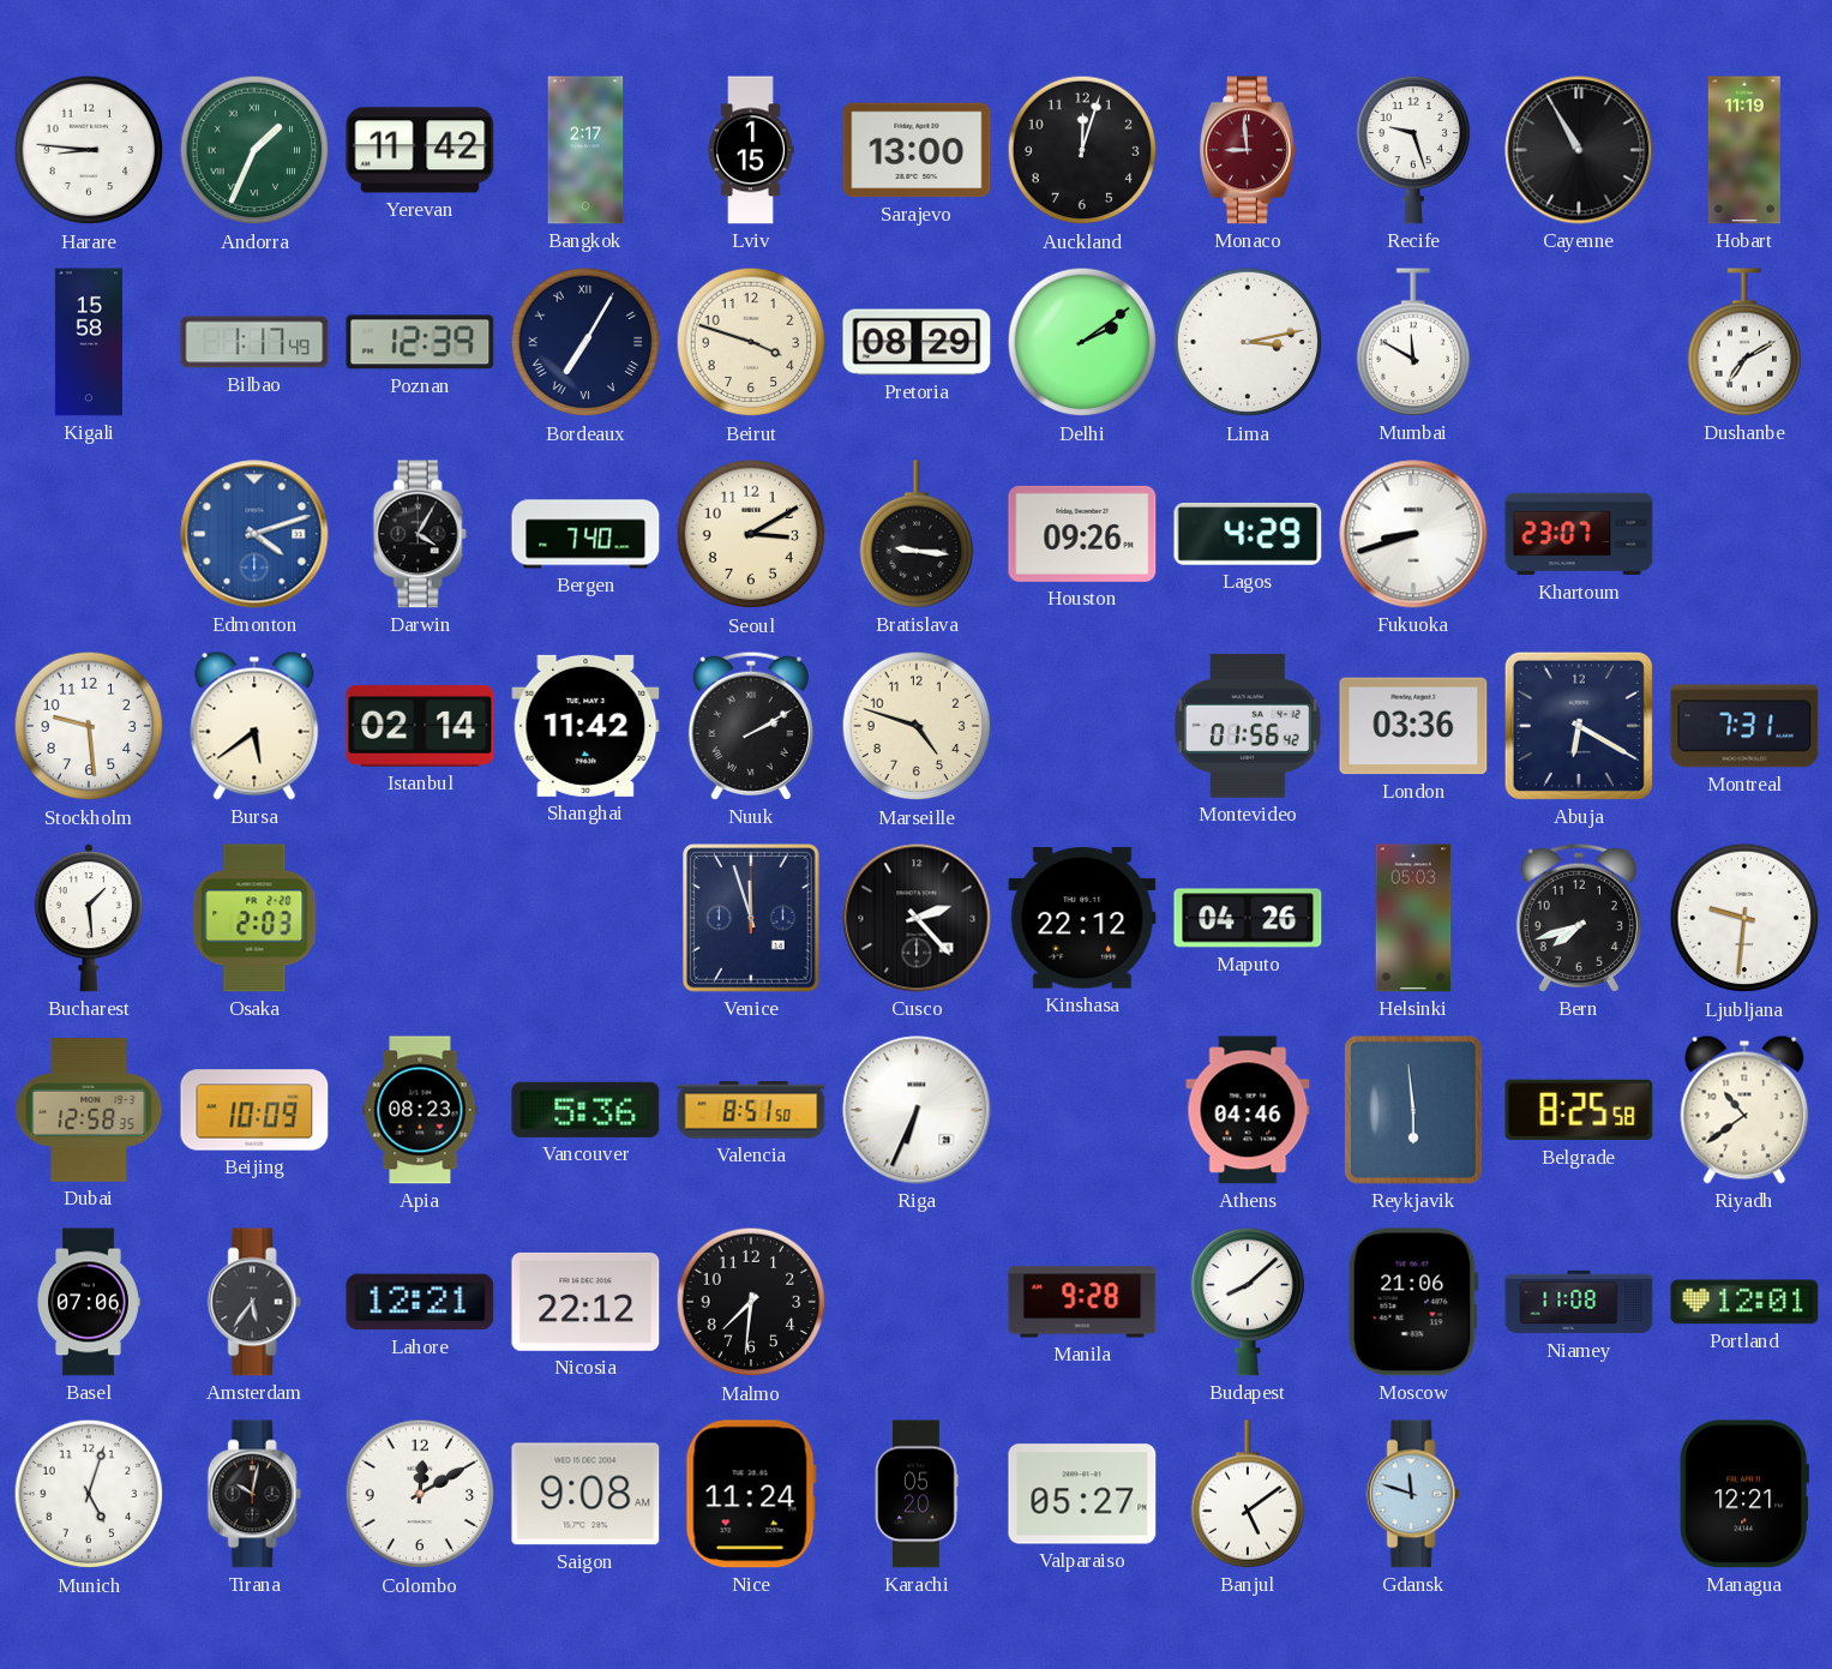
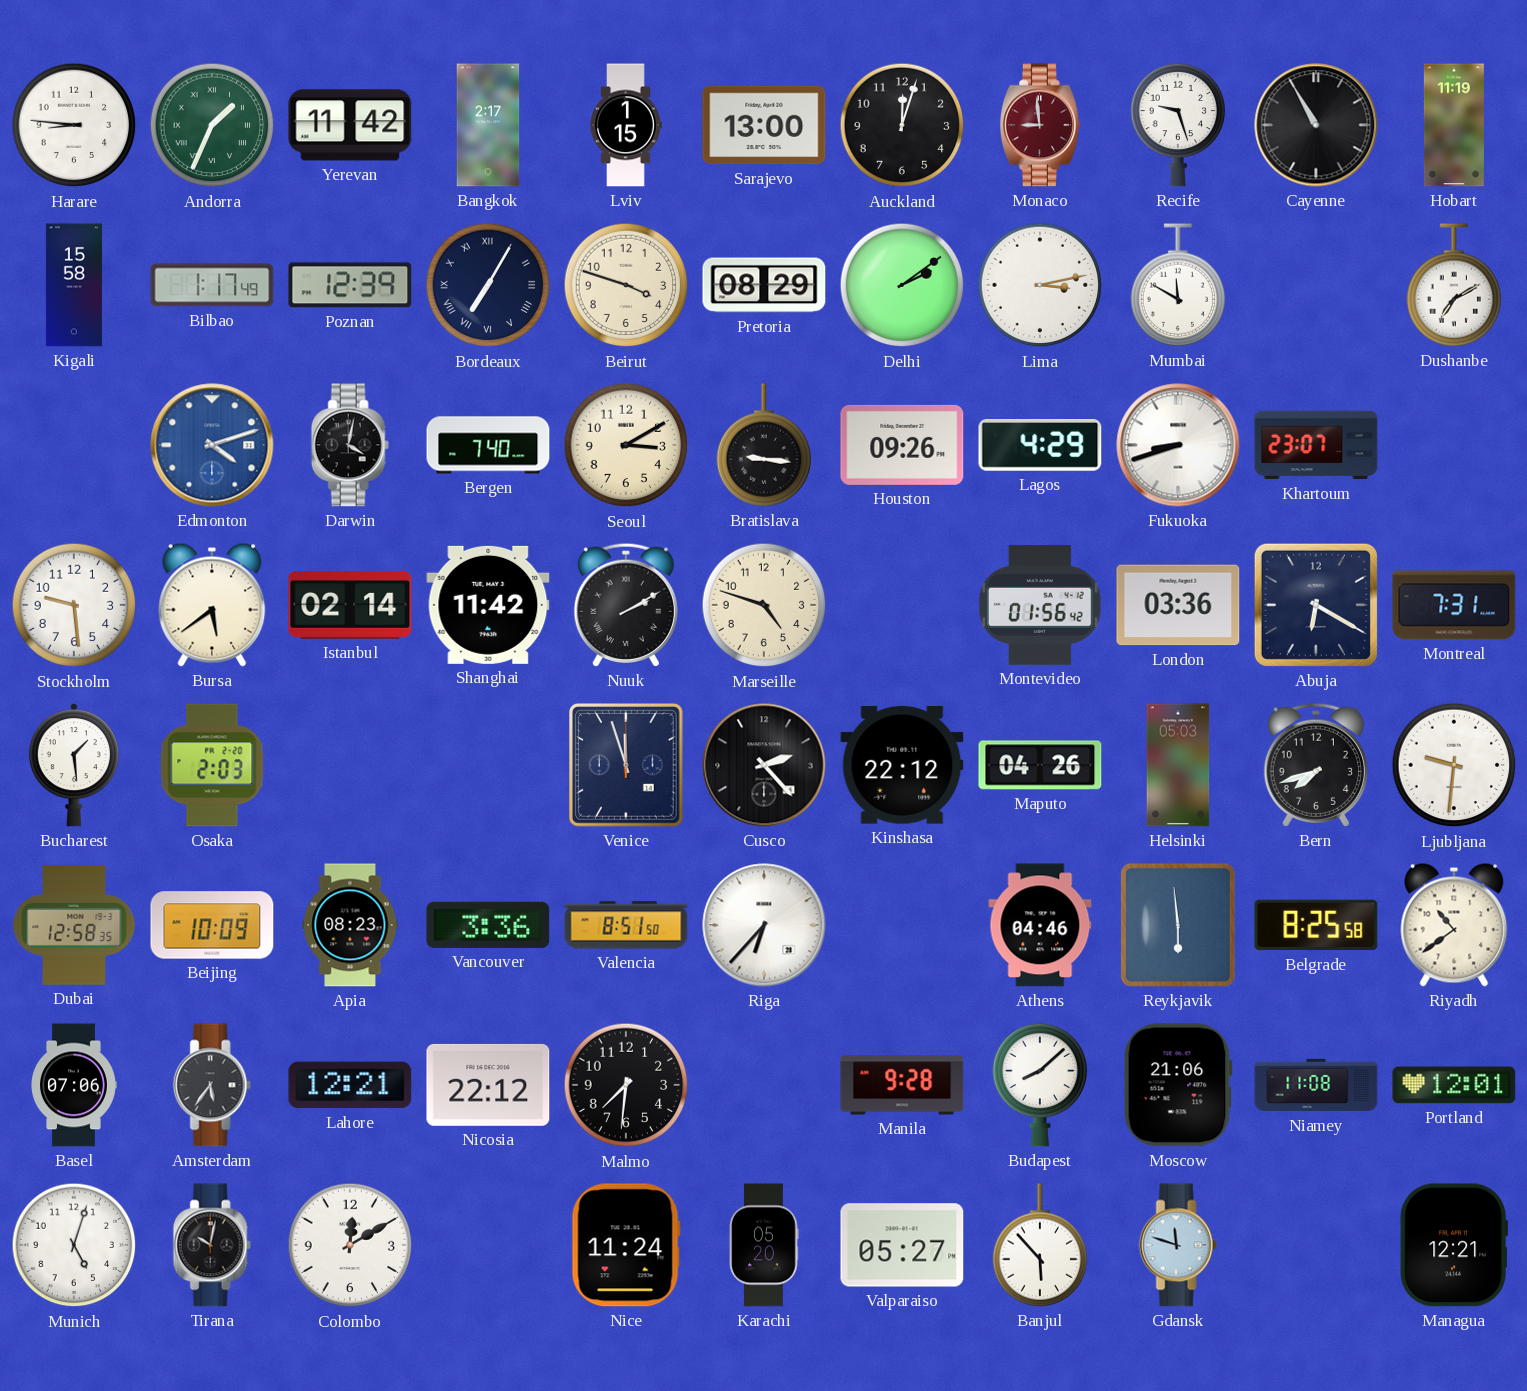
Darwin: 4:05 -> 4:02 (350, 445)
Vancouver: 5:36 -> 3:36 (488, 925)
Riga: 6:34 -> 6:37 (764, 925)
Saigon: 9:08 -> none (585, 1494)
Banjul: 5:09 -> 5:53 (1040, 1245)
